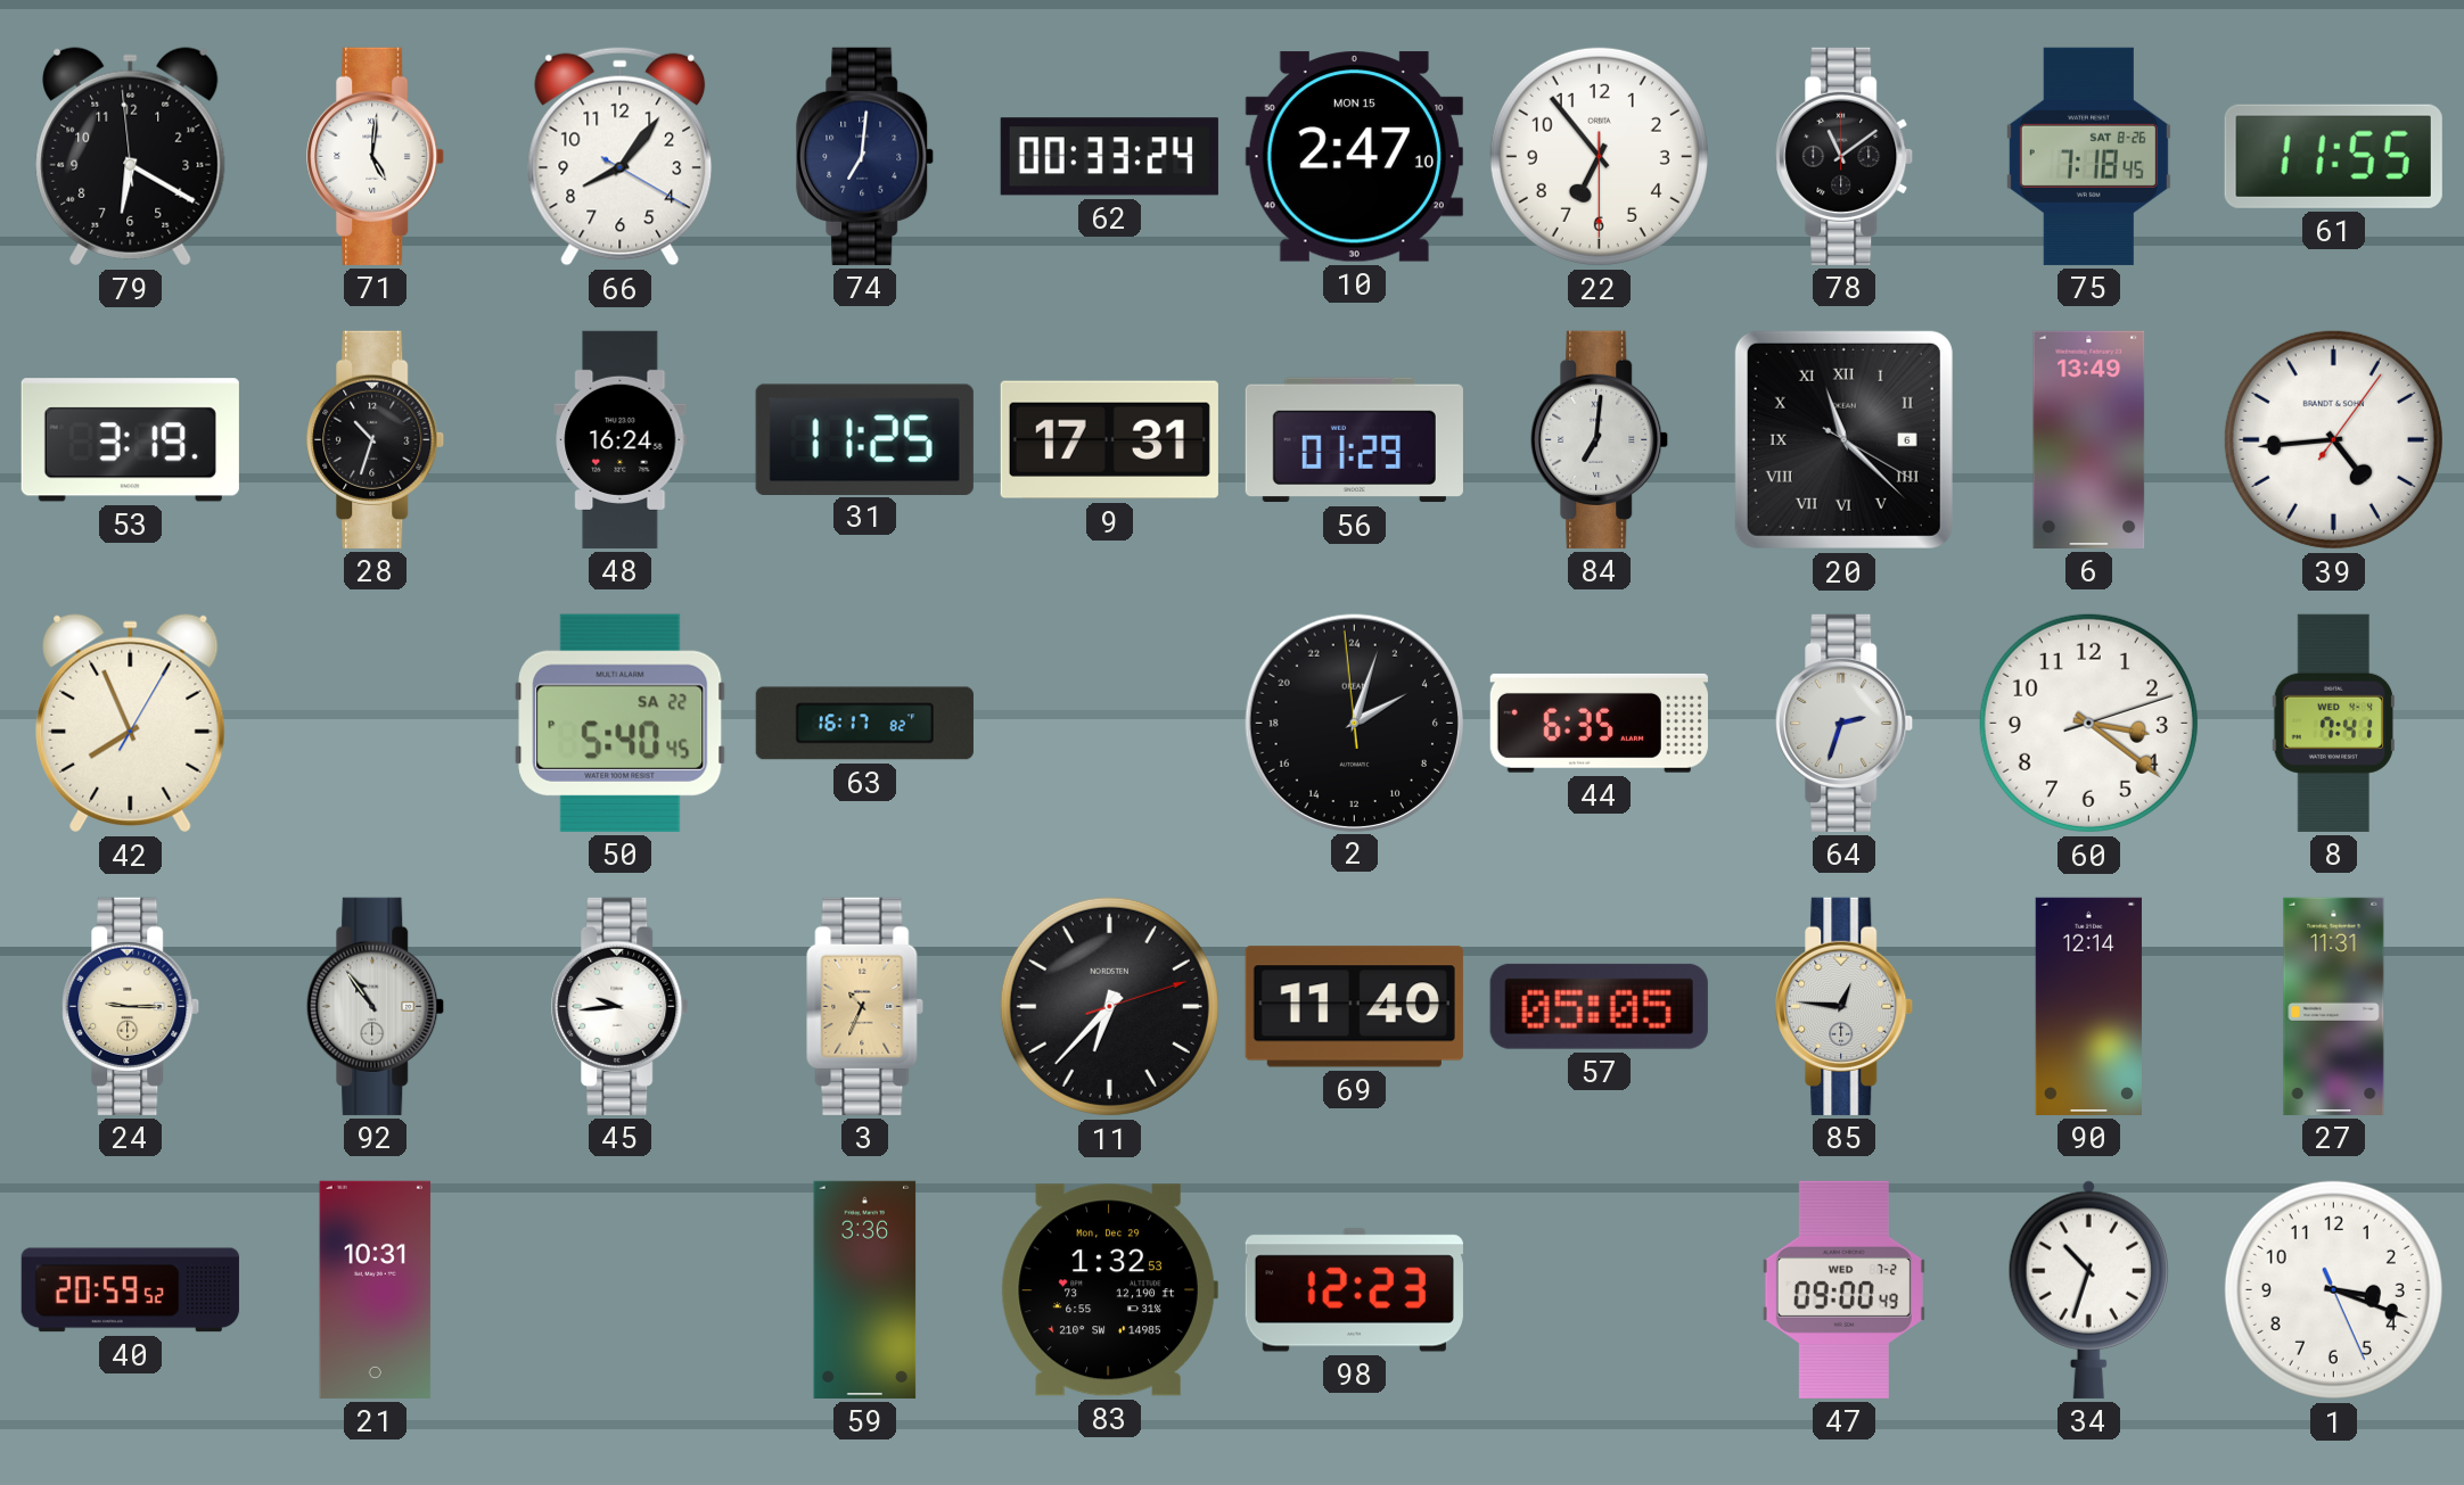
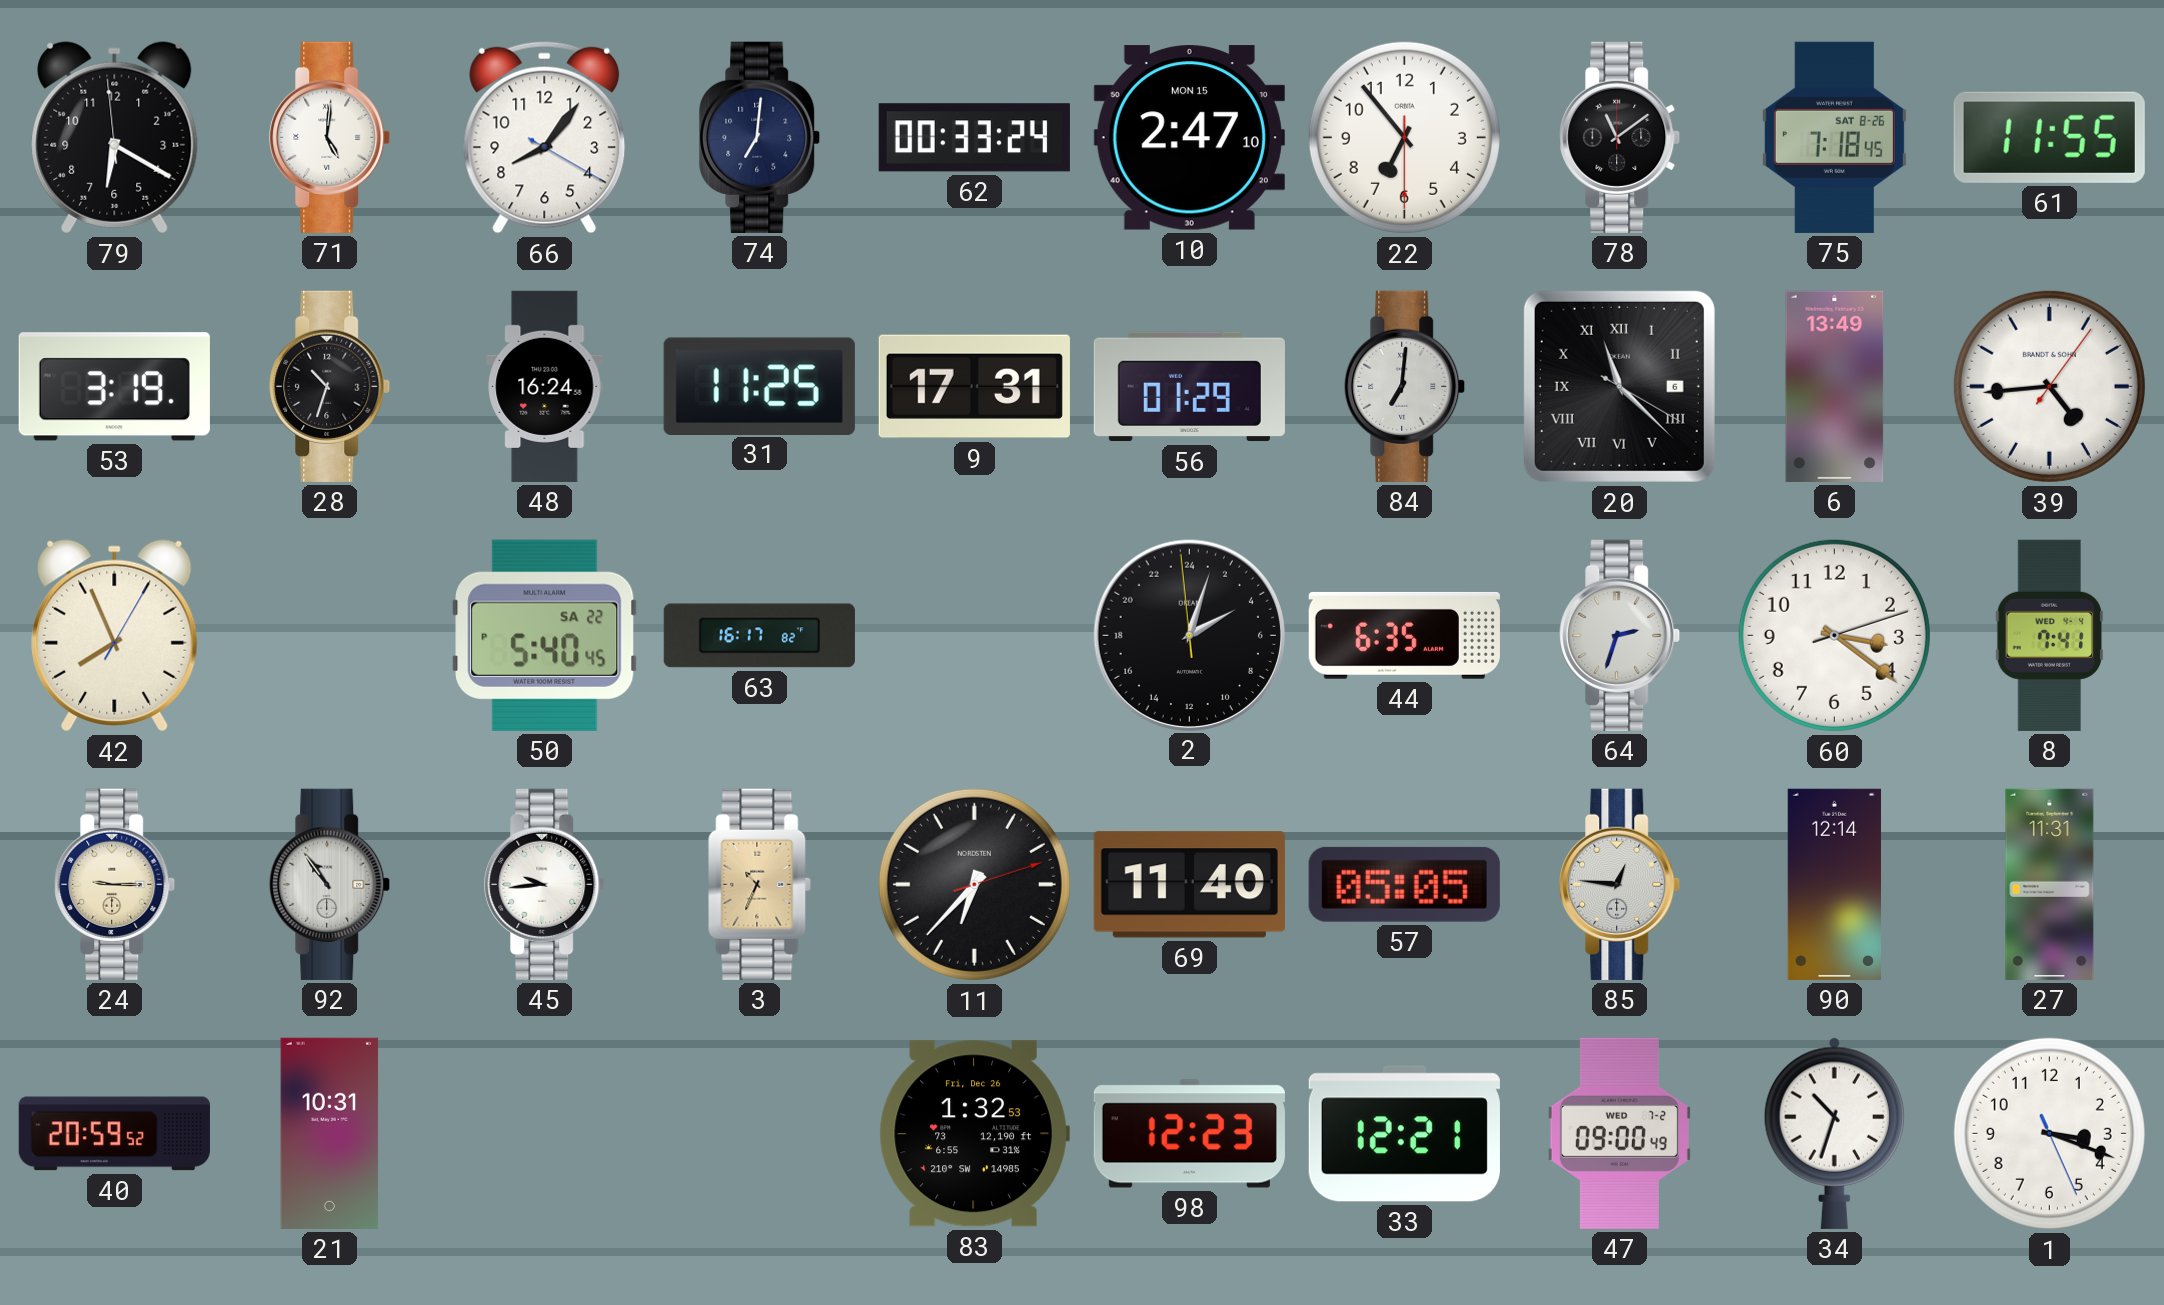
59: 3:36 -> none (865, 1289)
83 date: Mon, Dec 29 -> Fri, Dec 26 (974, 1134)
33: none -> 12:21 (1404, 1134)
